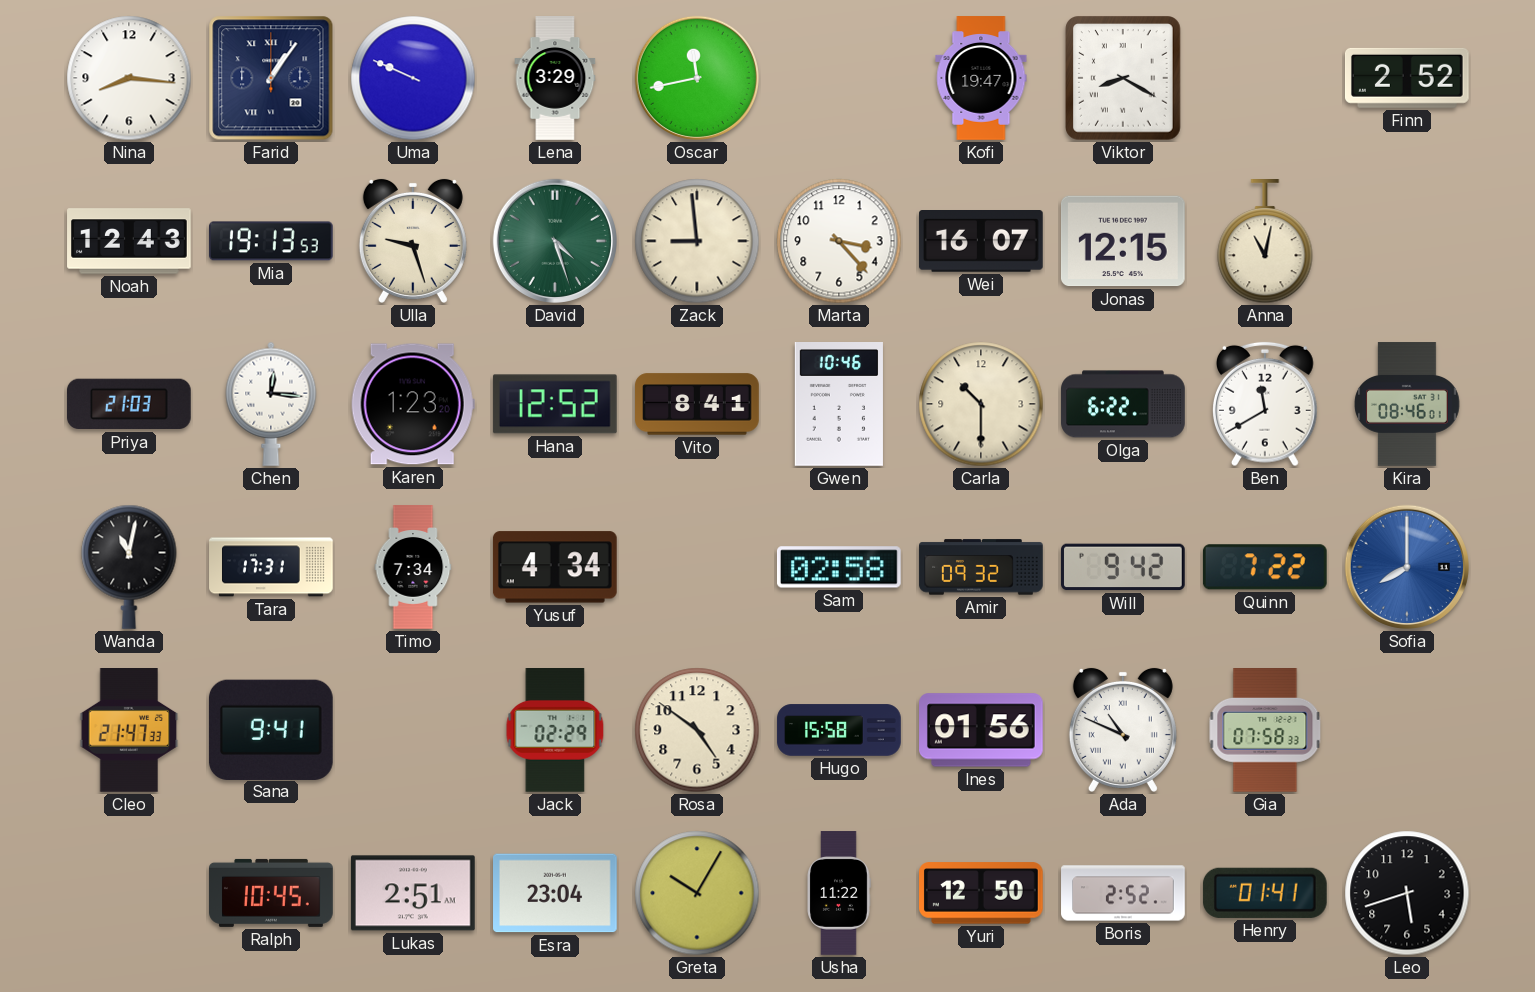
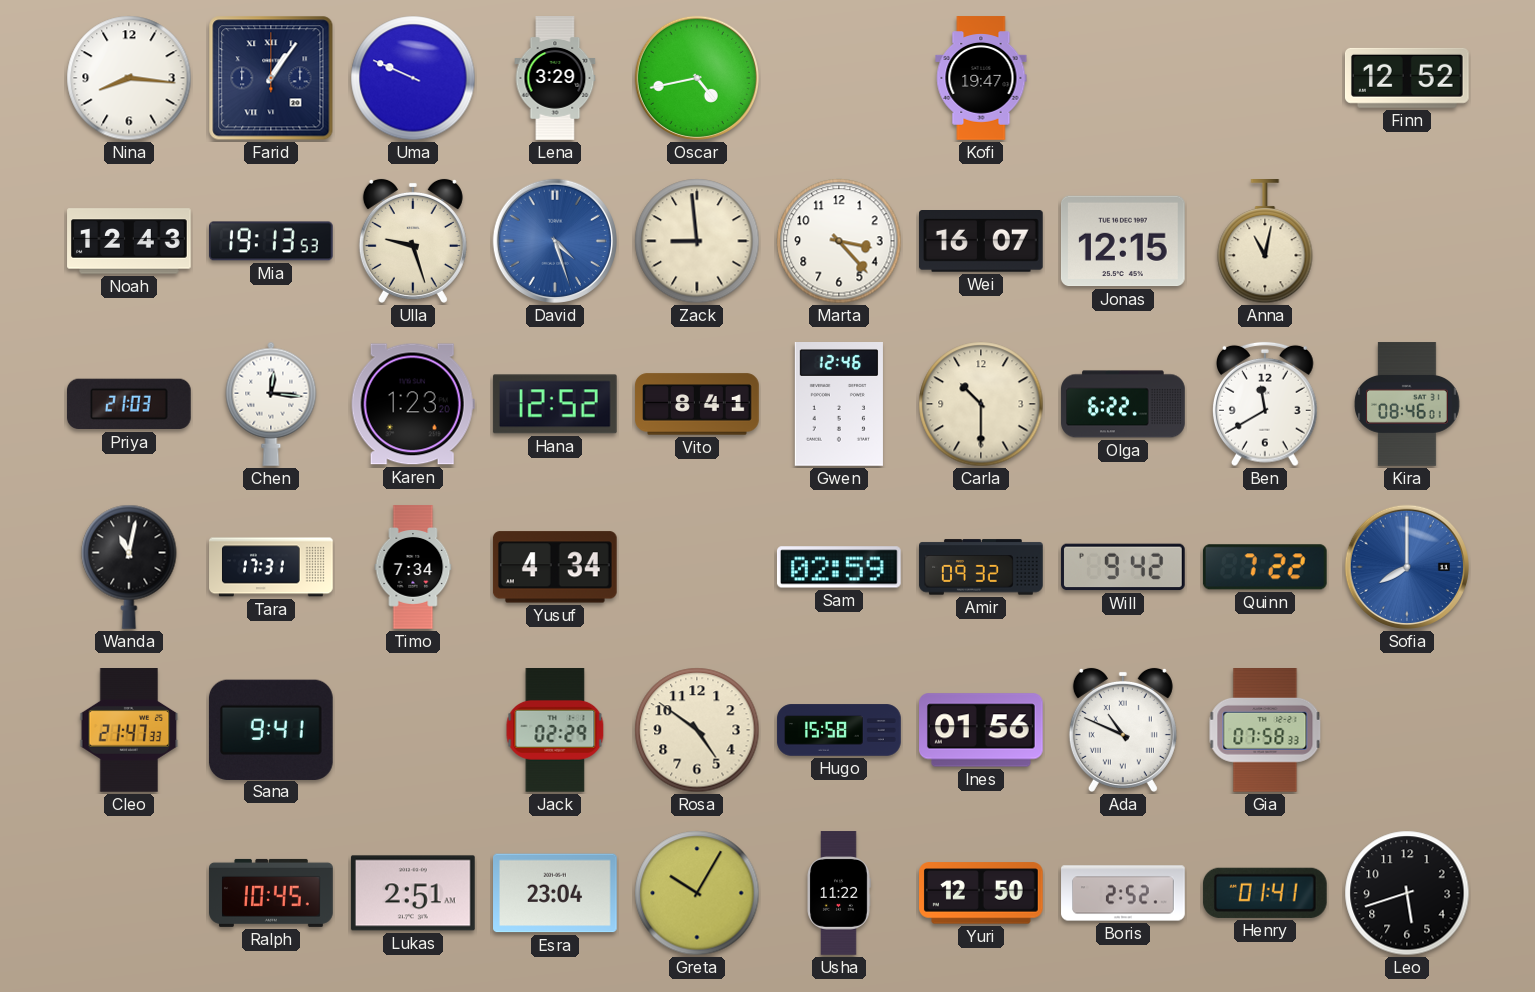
Oscar: 11:43 -> 4:43 (697, 78)
Viktor: 8:20 -> none (1123, 78)
Finn: 2:52 -> 12:52 (1407, 78)
David dial: green -> blue (555, 241)
Gwen: 10:46 -> 12:46 (839, 405)
Sam: 02:58 -> 02:59 (839, 567)
